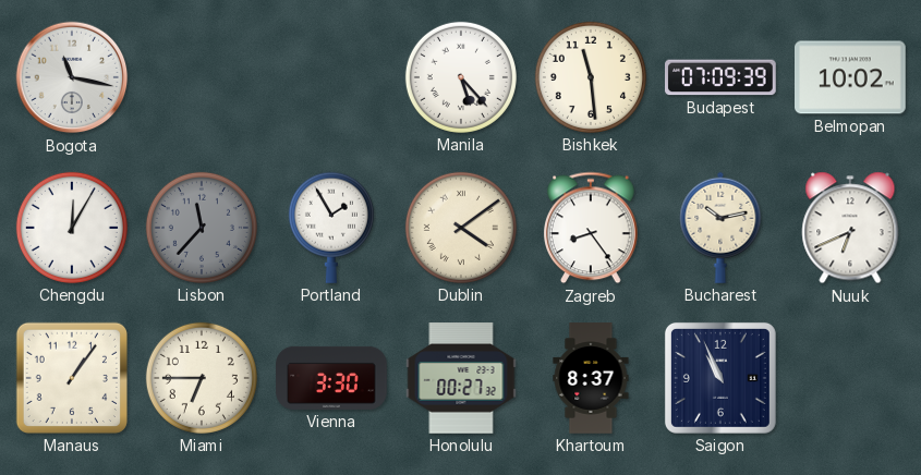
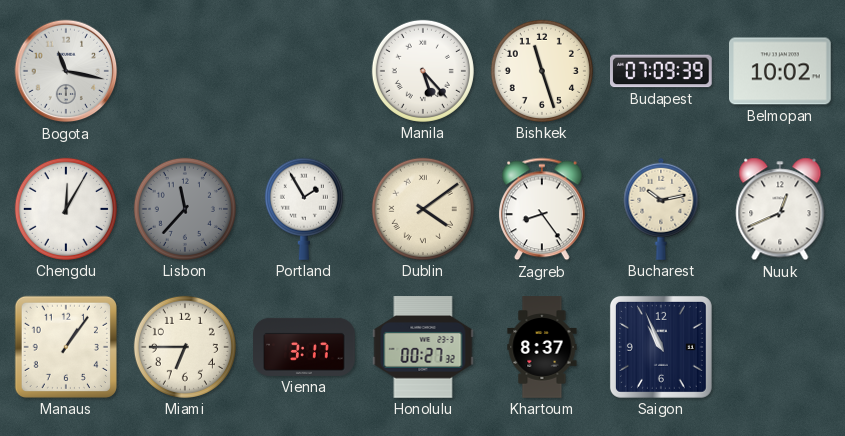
Bishkek: 11:29 -> 11:27 (542, 71)
Nuuk: 6:41 -> 12:41 (780, 209)
Vienna: 3:30 -> 3:17 (304, 347)
